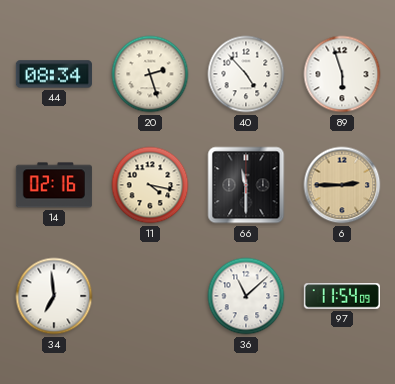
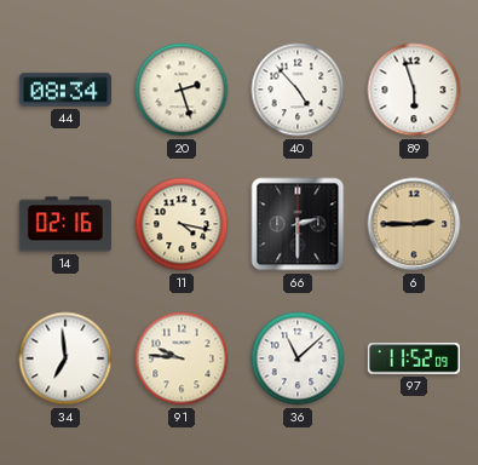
66: 11:30 -> 2:30 (298, 224)
91: none -> 9:46 (182, 358)
97: 11:54 -> 11:52 (414, 358)
